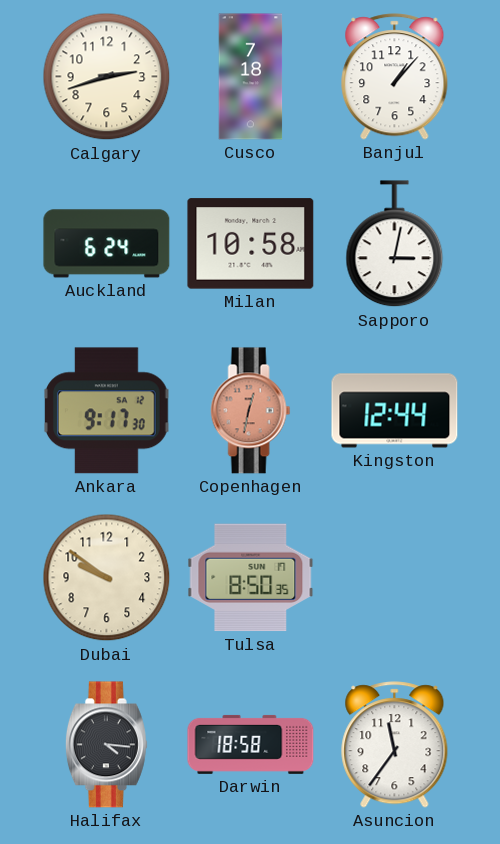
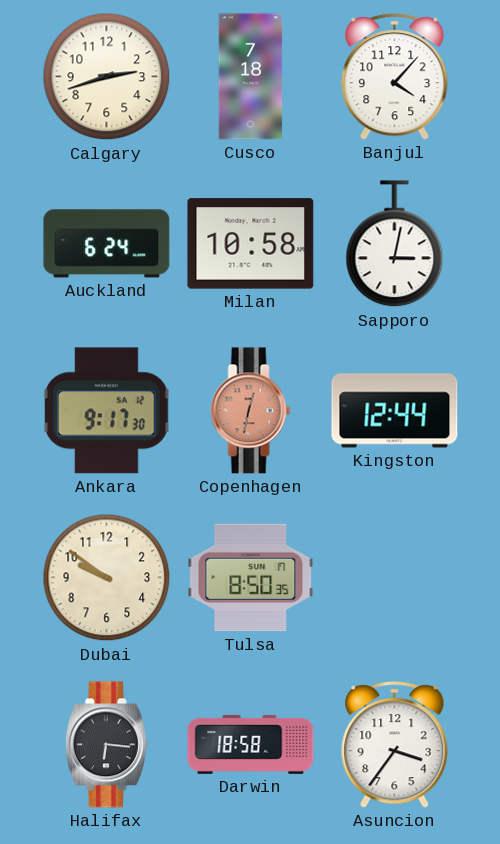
Banjul: 1:07 -> 4:07 (395, 77)
Halifax: 4:16 -> 6:16 (106, 745)
Asuncion: 11:36 -> 3:36 (395, 745)
